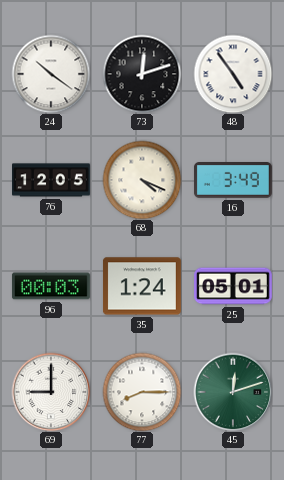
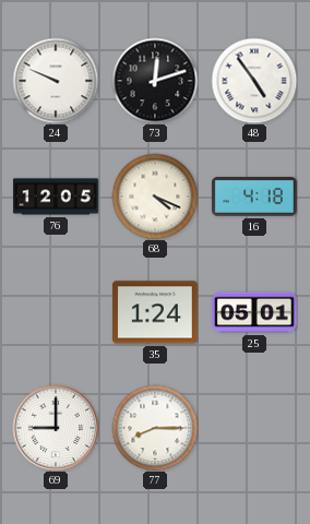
24: 10:21 -> 9:49 (56, 81)
16: 3:49 -> 4:18 (254, 198)
96: 00:03 -> none (51, 286)
45: 12:12 -> none (233, 392)
